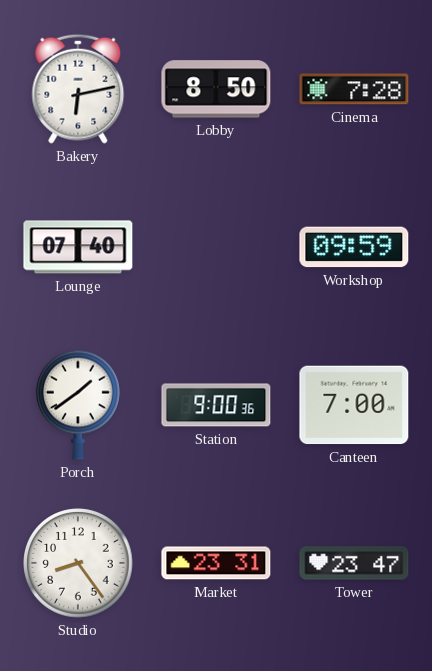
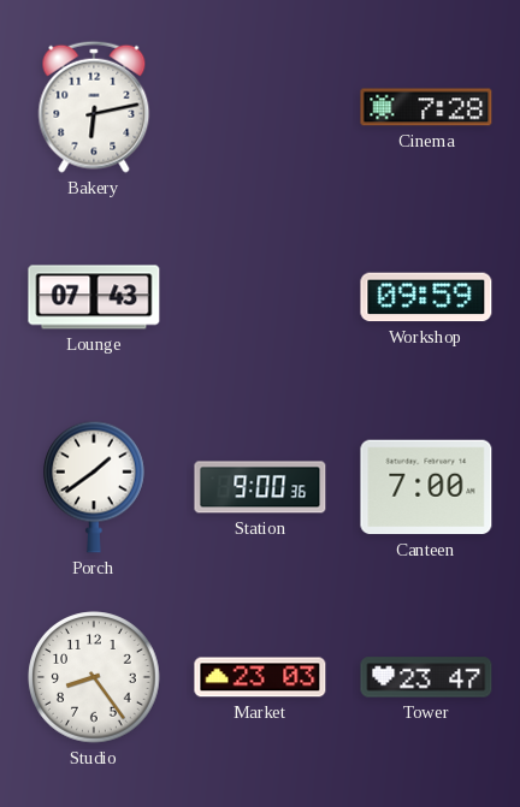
Lobby: 8:50 -> none (216, 89)
Lounge: 07:40 -> 07:43 (94, 297)
Market: 23:31 -> 23:03 (260, 677)
